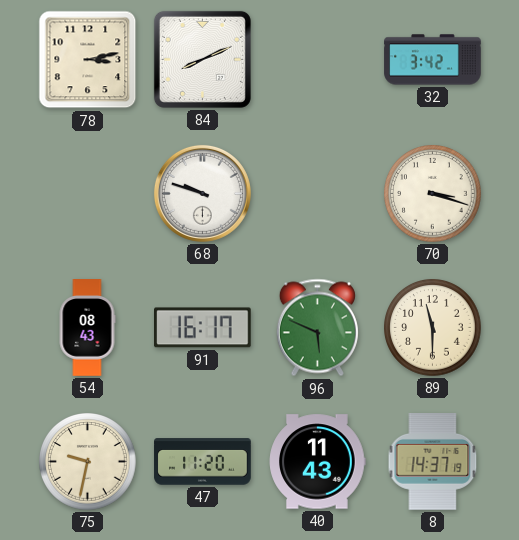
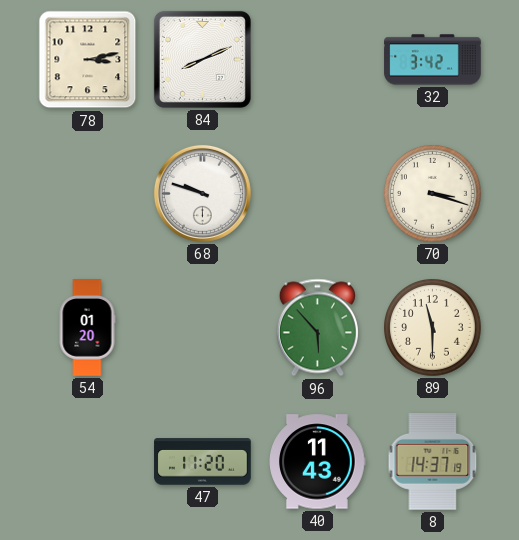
54: 08:43 -> 01:20 (87, 328)
91: 16:17 -> none (203, 328)
96: 5:49 -> 5:53 (317, 328)
75: 9:32 -> none (88, 462)
